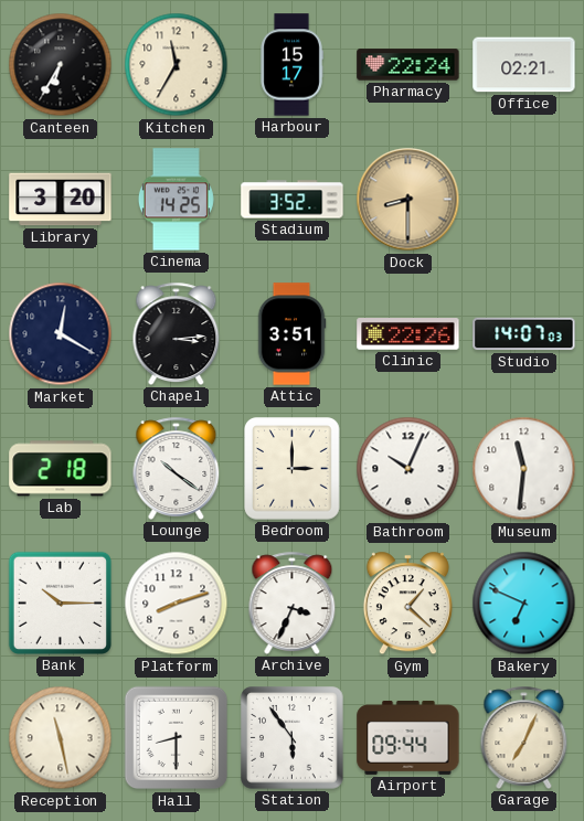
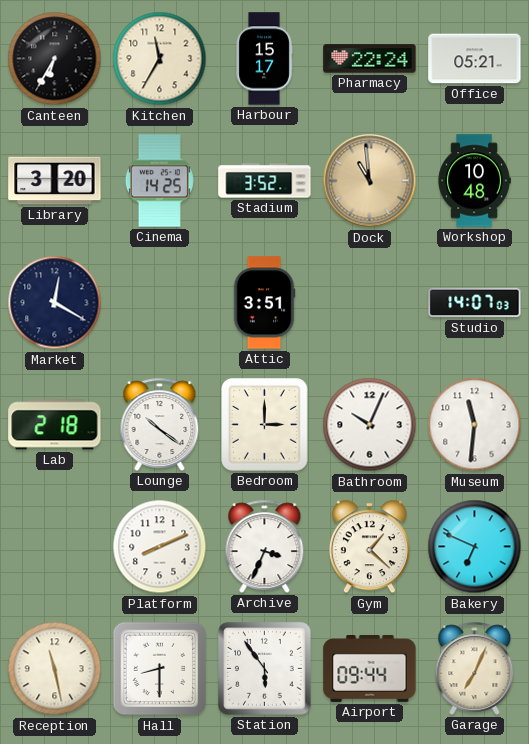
Office: 02:21 -> 05:21 (475, 59)
Dock: 8:30 -> 10:59 (370, 181)
Workshop: none -> 10:48 (474, 181)
Chapel: 3:14 -> none (177, 333)
Clinic: 22:26 -> none (408, 334)
Bank: 10:15 -> none (60, 603)
Platform: 8:12 -> 8:11 (160, 547)
